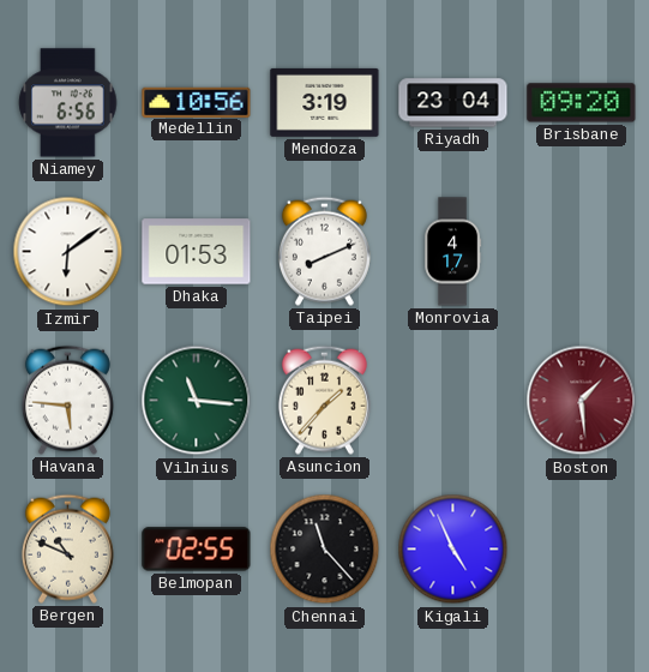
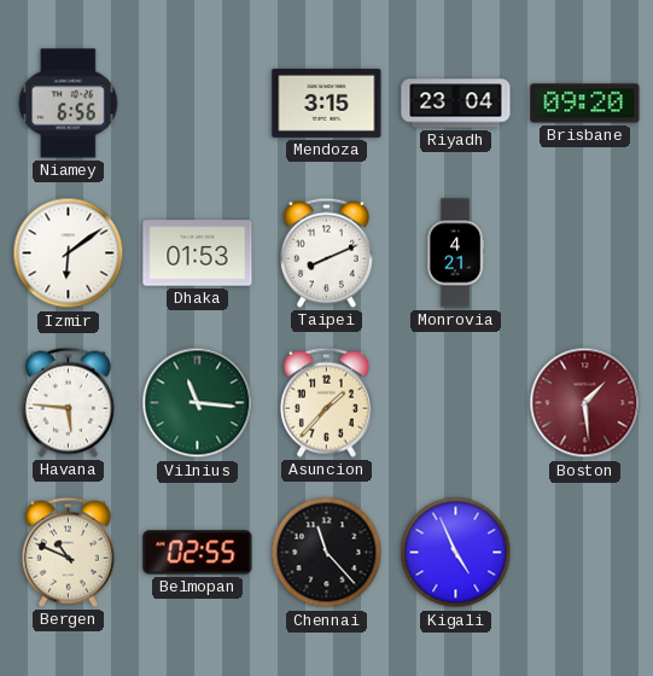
Medellin: 10:56 -> none (197, 102)
Mendoza: 3:19 -> 3:15 (327, 103)
Monrovia: 4:17 -> 4:21 (456, 253)
